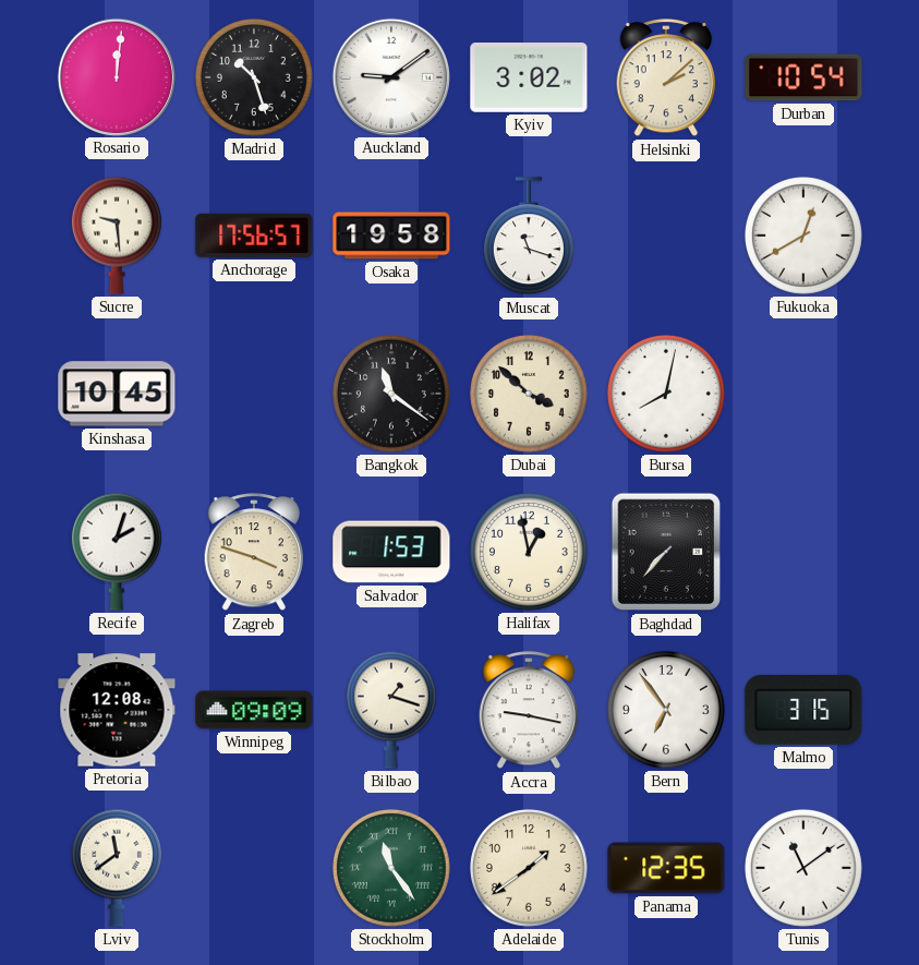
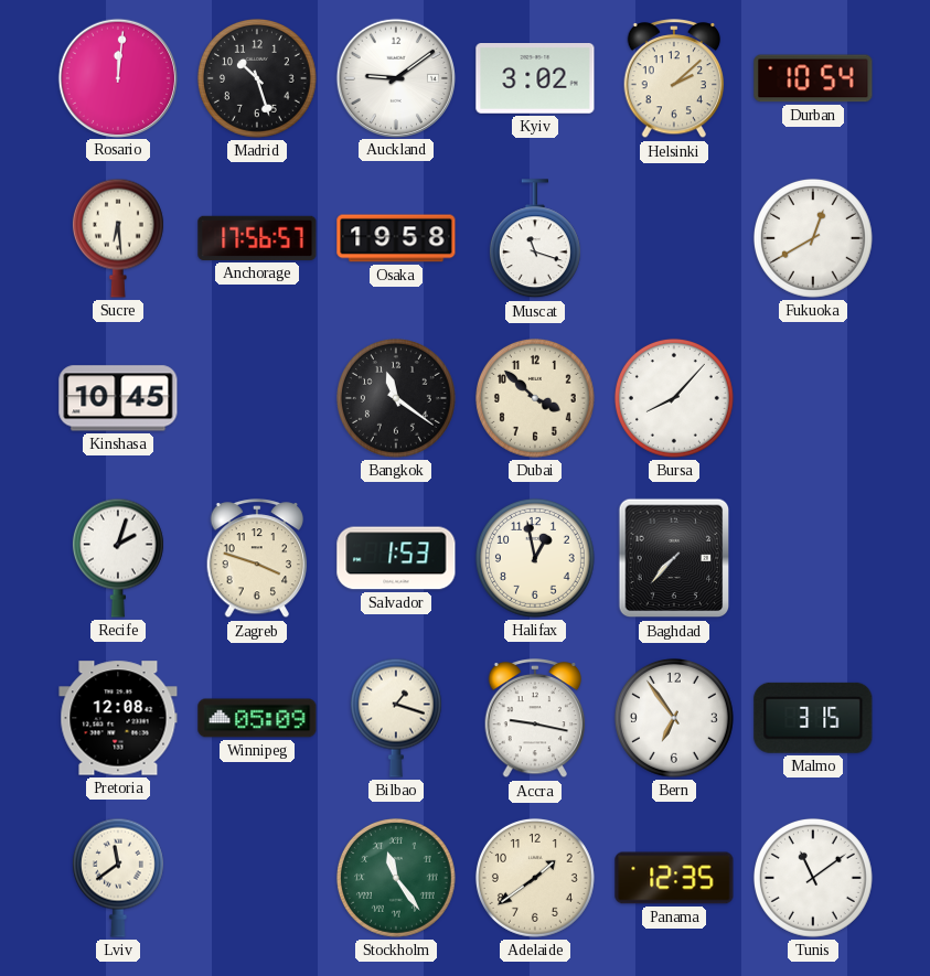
Sucre: 9:29 -> 6:29 (118, 238)
Bursa: 8:02 -> 8:07 (674, 398)
Winnipeg: 09:09 -> 05:09 (257, 718)
